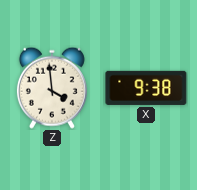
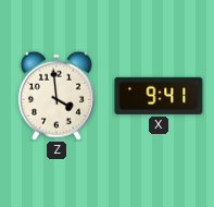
X: 9:38 -> 9:41 (159, 96)
